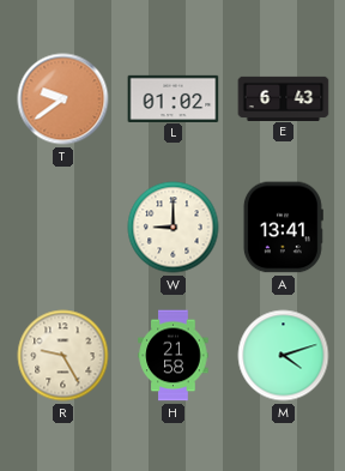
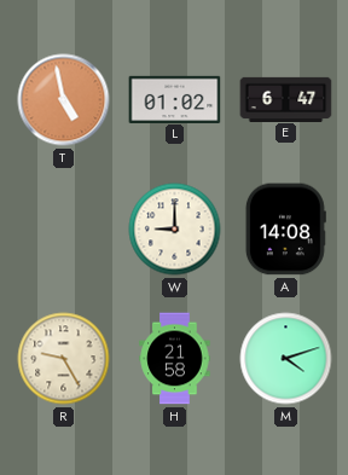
T: 9:39 -> 4:58 (64, 100)
E: 6:43 -> 6:47 (286, 99)
A: 13:41 -> 14:08 (285, 230)
